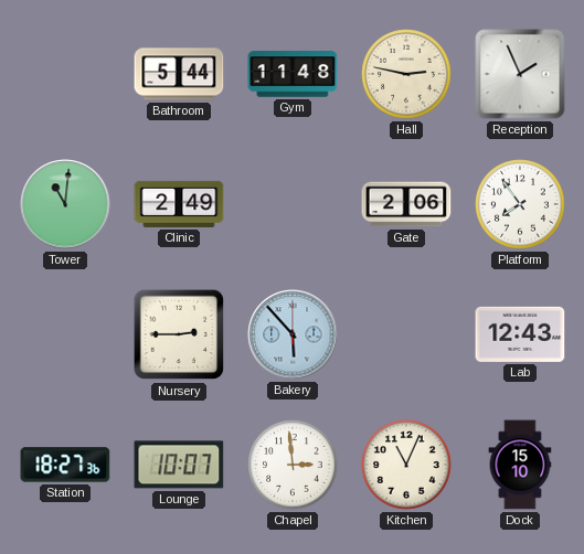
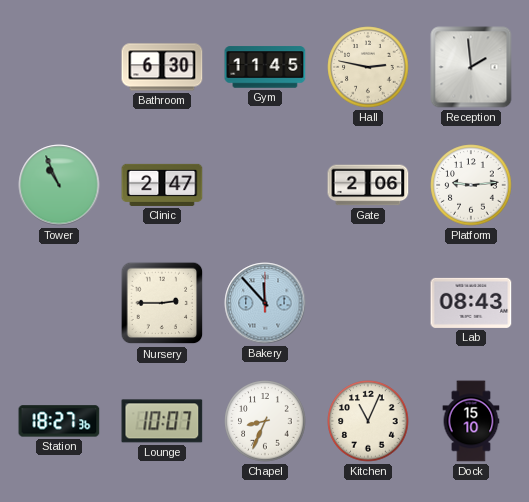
Bathroom: 5:44 -> 6:30 (162, 67)
Gym: 11:48 -> 11:45 (265, 67)
Reception: 1:56 -> 1:59 (471, 67)
Tower: 11:01 -> 10:56 (59, 185)
Clinic: 2:49 -> 2:47 (162, 185)
Platform: 7:54 -> 9:14 (471, 185)
Bakery: 5:53 -> 11:53 (265, 303)
Lab: 12:43 -> 08:43 (471, 303)
Chapel: 2:59 -> 8:34 (265, 421)
